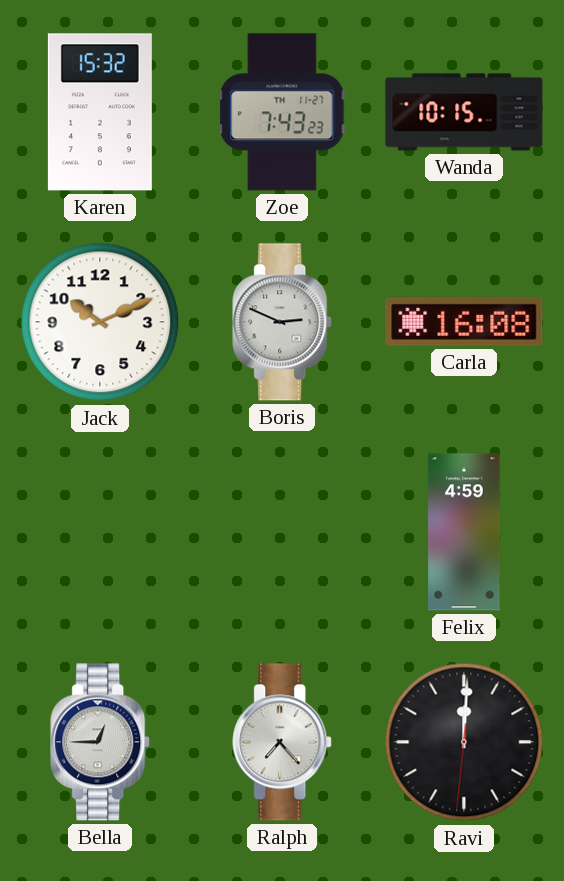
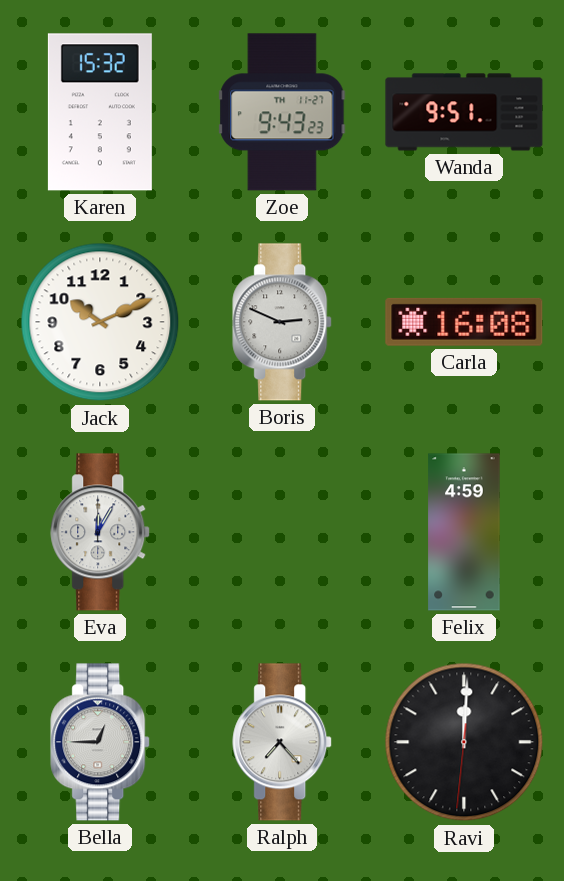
Zoe: 7:43 -> 9:43 (282, 112)
Wanda: 10:15 -> 9:51 (464, 112)
Eva: none -> 12:05 (101, 532)
